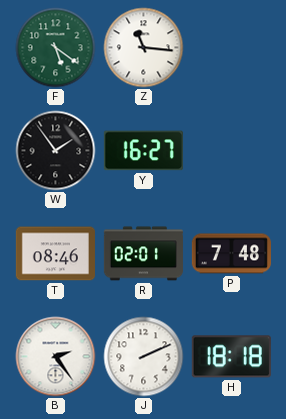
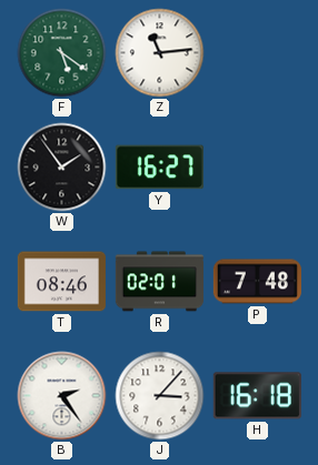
Z: 11:16 -> 11:14 (160, 53)
J: 2:11 -> 3:07 (160, 396)
H: 18:18 -> 16:18 (257, 396)
